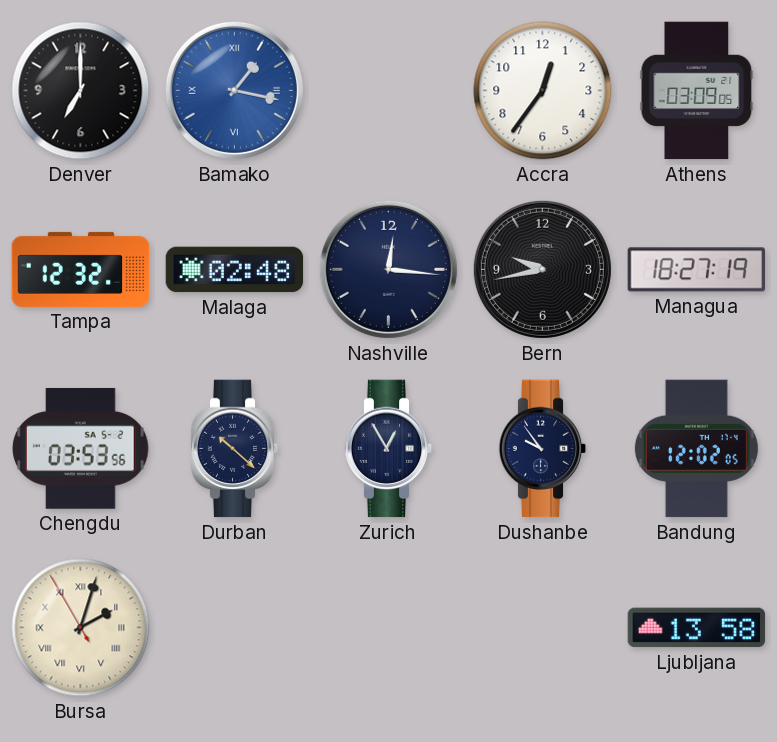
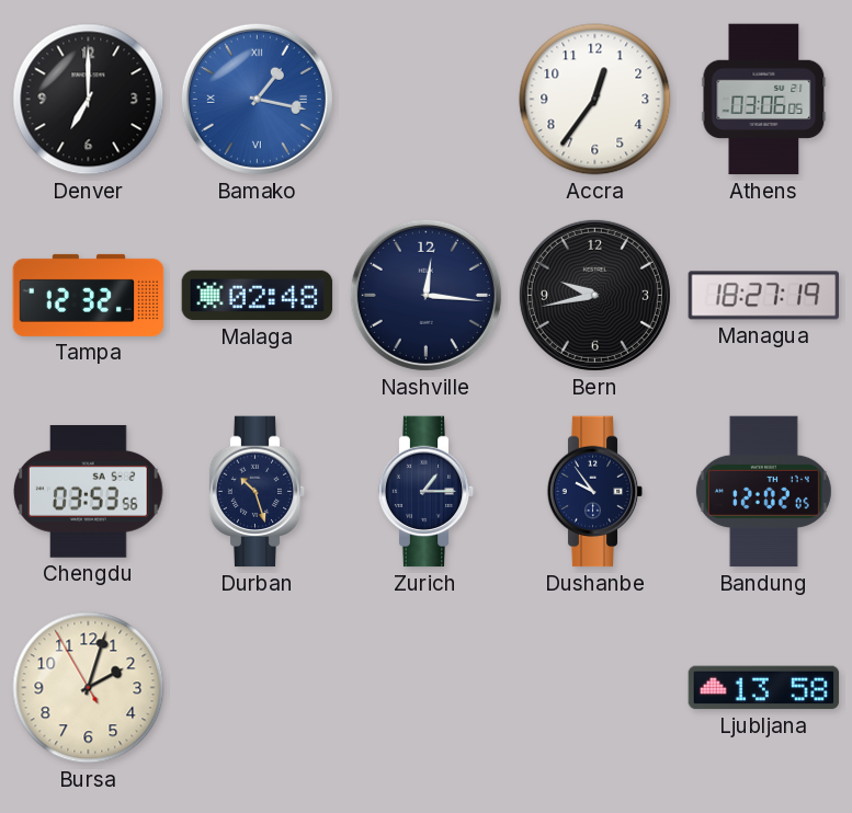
Athens: 03:09 -> 03:06 (764, 100)
Durban: 10:22 -> 10:27 (258, 492)
Zurich: 12:55 -> 1:15 (427, 492)
Bursa numerals: Roman -> Arabic (89, 688)
